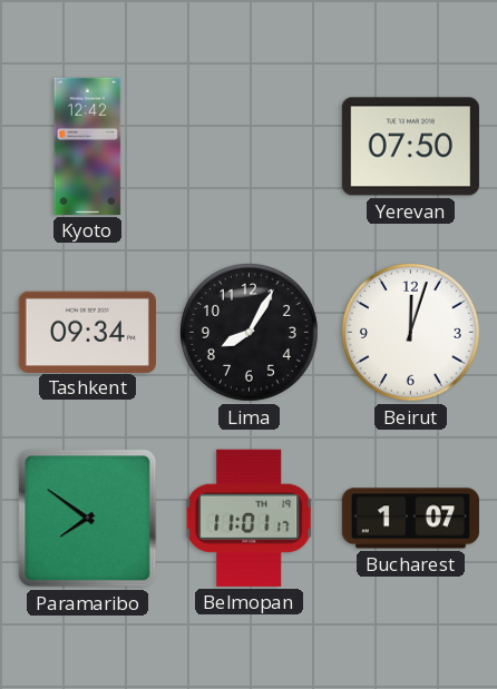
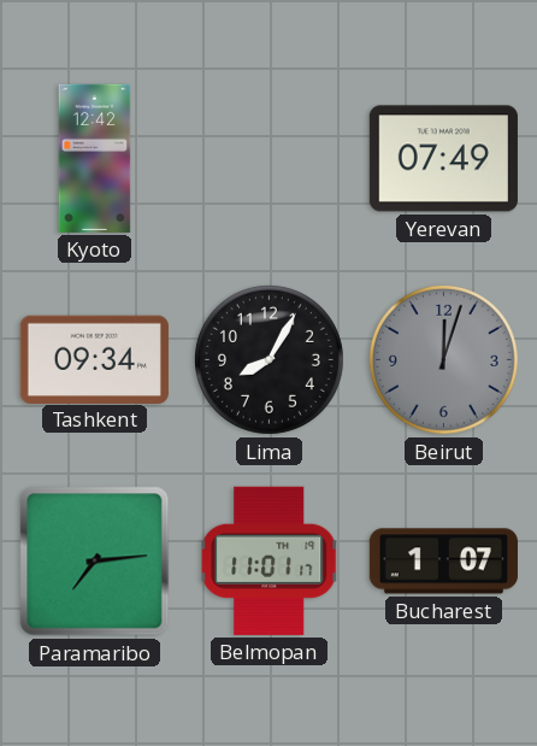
Yerevan: 07:50 -> 07:49 (443, 159)
Beirut dial: white -> grey (443, 359)
Paramaribo: 7:51 -> 7:14 (95, 562)
